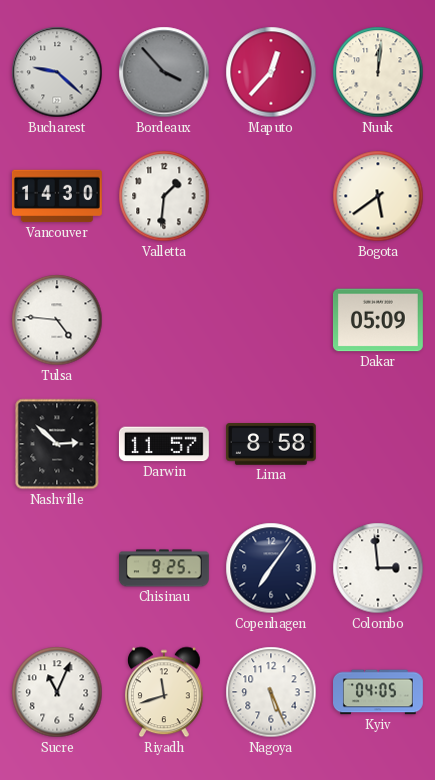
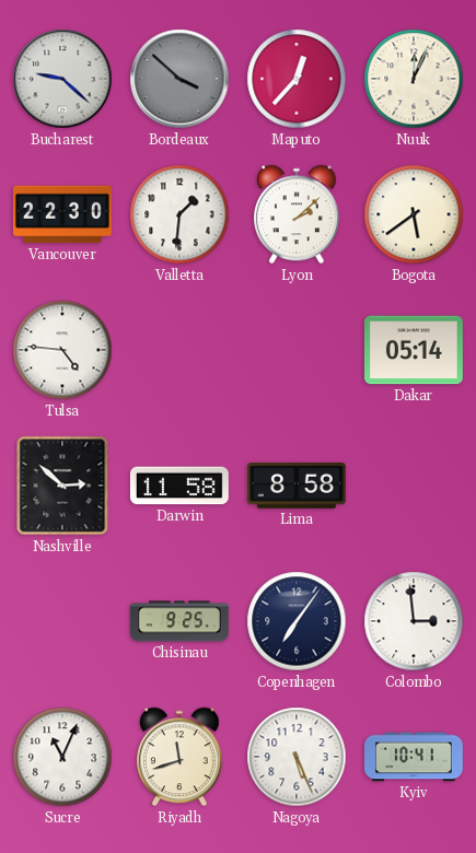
Bordeaux: 3:53 -> 3:52 (179, 79)
Nuuk: 12:01 -> 12:04 (414, 79)
Vancouver: 14:30 -> 22:30 (62, 214)
Lyon: none -> 2:08 (298, 214)
Dakar: 05:09 -> 05:14 (414, 350)
Darwin: 11:57 -> 11:58 (179, 486)
Kyiv: 04:05 -> 10:41 (415, 757)
